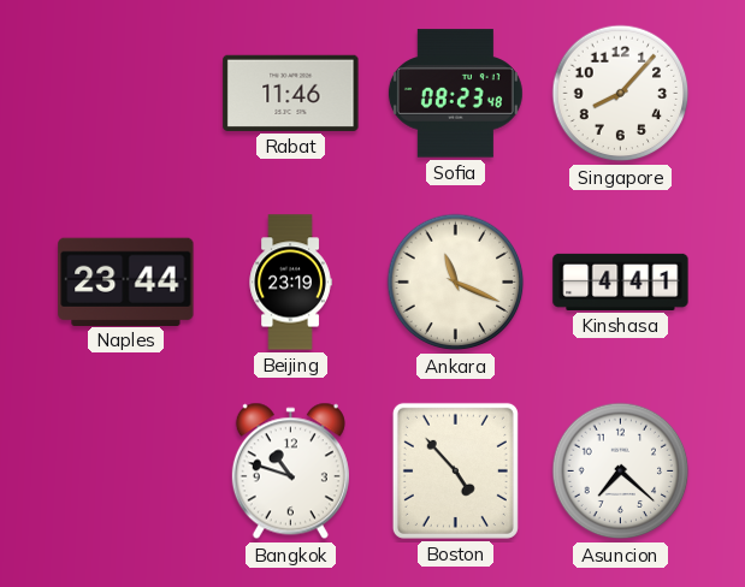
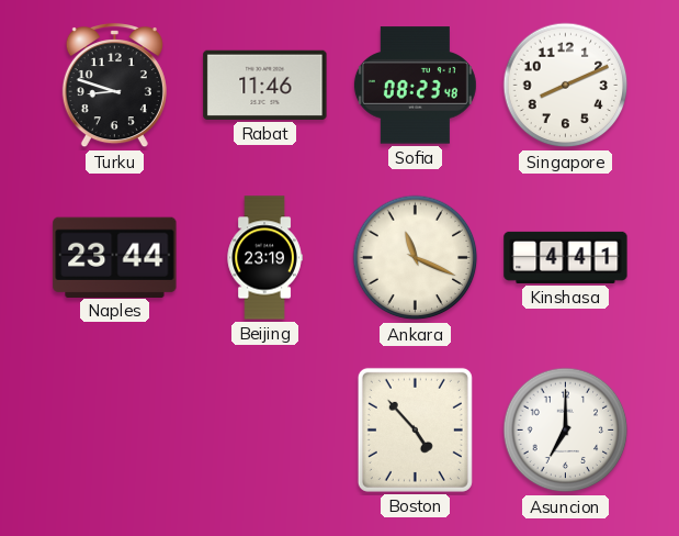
Turku: none -> 8:48 (114, 87)
Singapore: 8:07 -> 8:11 (566, 86)
Bangkok: 10:48 -> none (290, 472)
Asuncion: 7:22 -> 7:00 (566, 431)
